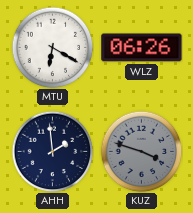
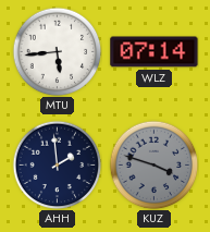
MTU: 6:20 -> 5:44 (57, 51)
WLZ: 06:26 -> 07:14 (155, 52)
